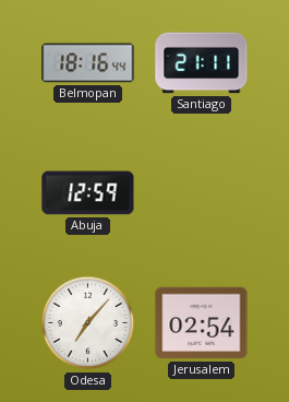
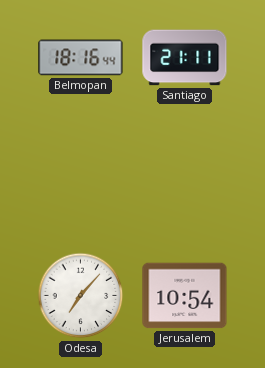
Abuja: 12:59 -> none (88, 193)
Jerusalem: 02:54 -> 10:54 (185, 296)
